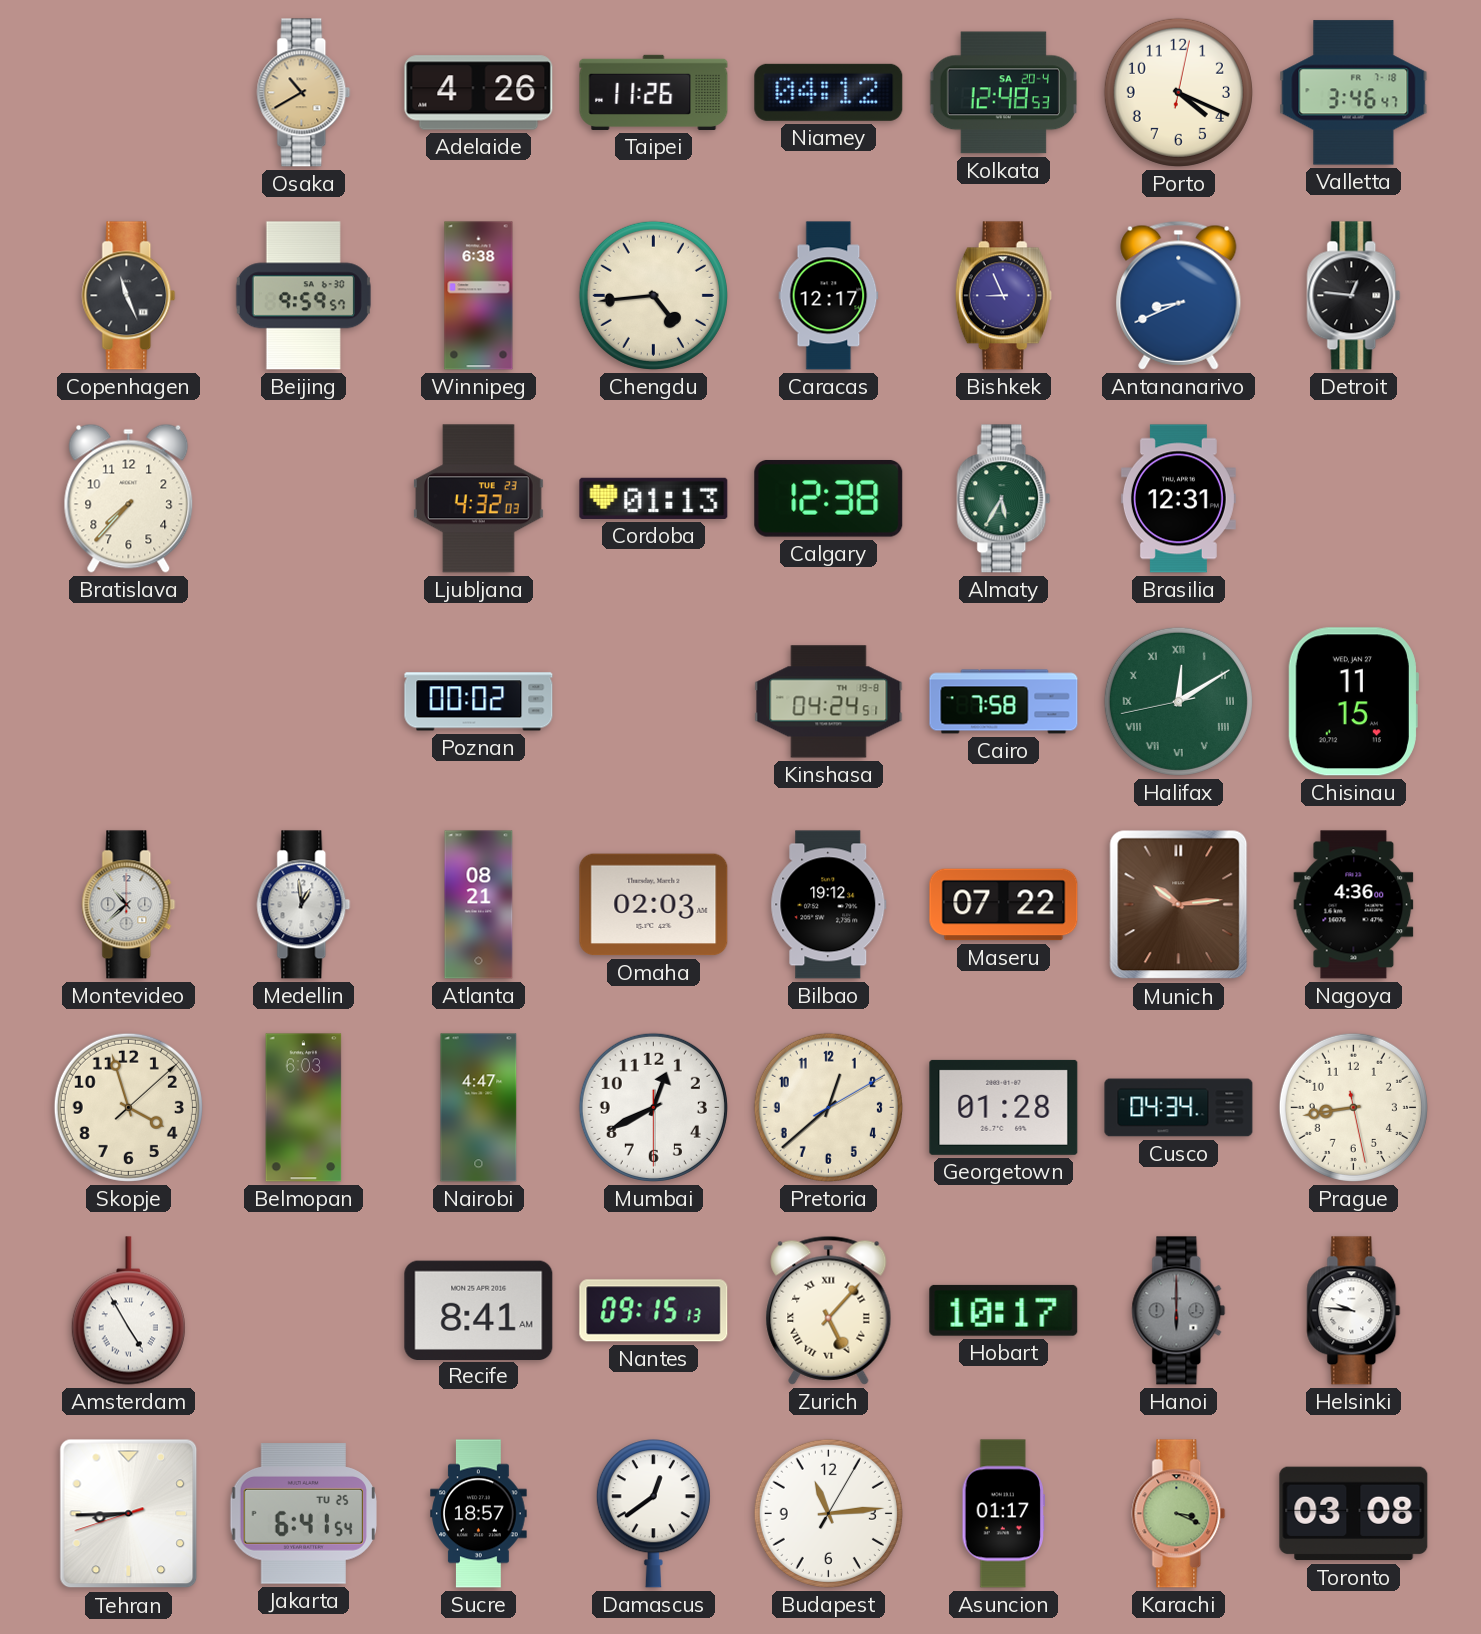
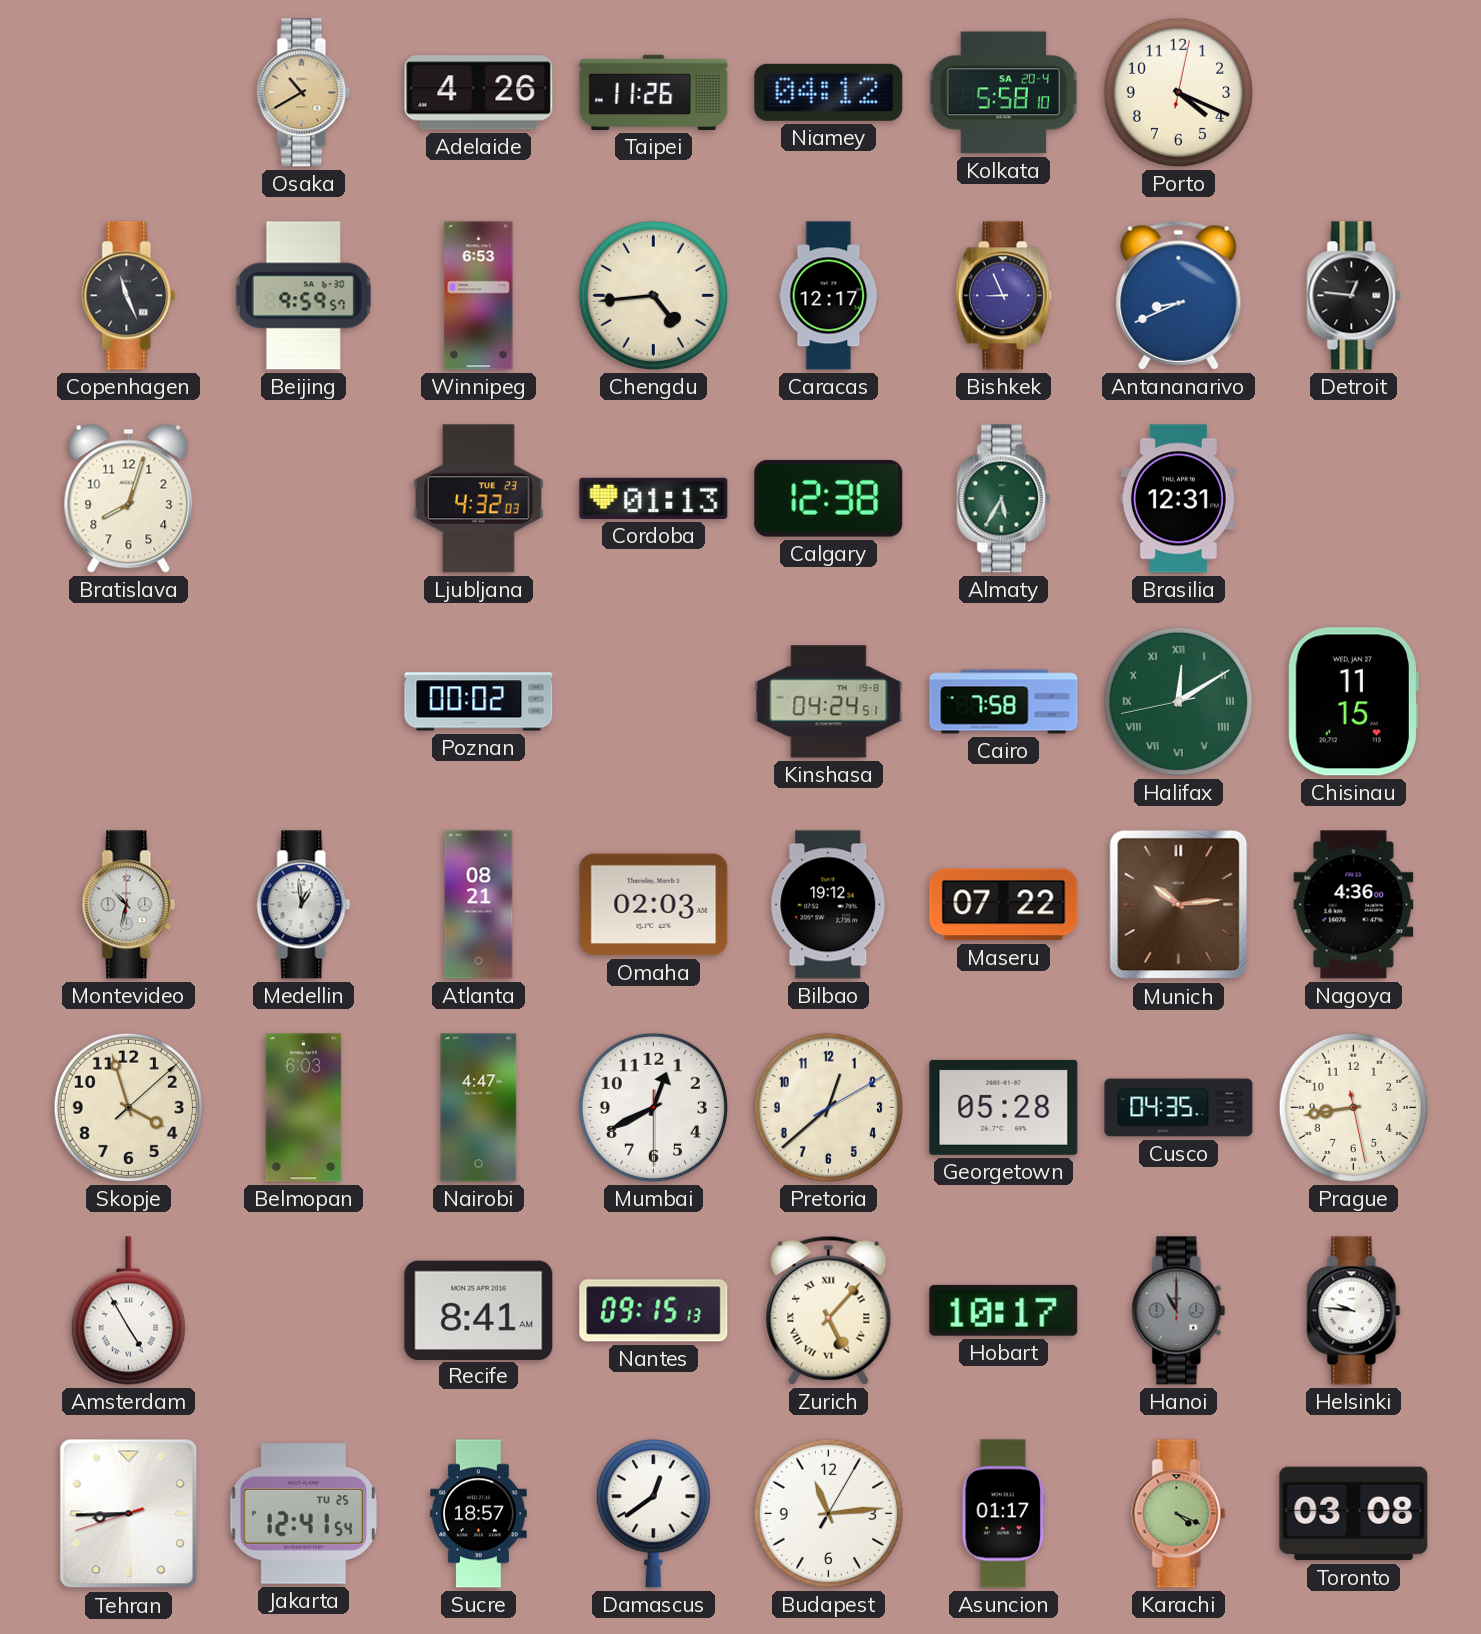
Kolkata: 12:48 -> 5:58 (1003, 93)
Valletta: 3:46 -> none (1354, 93)
Winnipeg: 6:38 -> 6:53 (479, 296)
Bratislava: 7:37 -> 8:03 (129, 498)
Montevideo: 10:38 -> 10:32 (129, 905)
Georgetown: 01:28 -> 05:28 (1004, 1107)
Cusco: 04:34 -> 04:35 (1179, 1108)
Hanoi: 6:00 -> 11:00 (1179, 1311)
Jakarta: 6:41 -> 12:41 (303, 1514)
Karachi: 3:19 -> 4:19 (1179, 1514)
